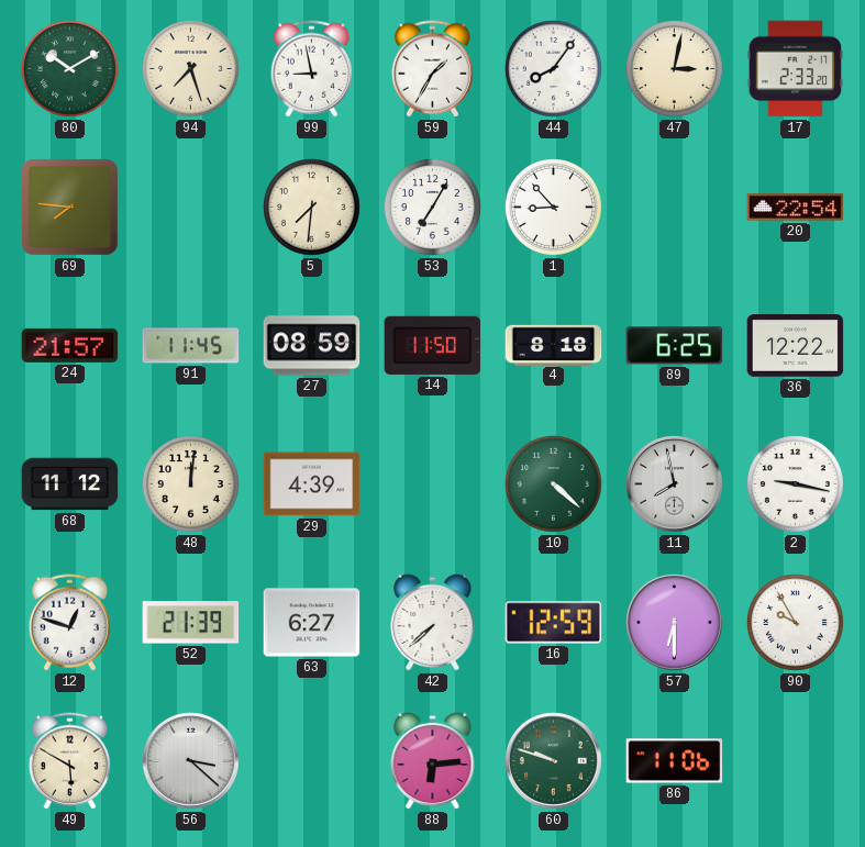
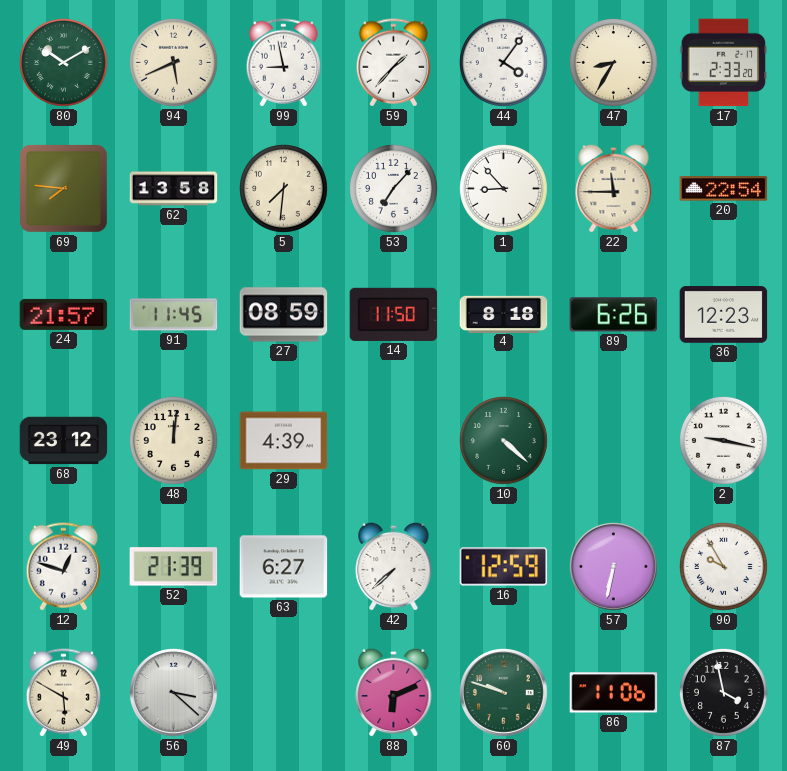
94: 7:27 -> 5:41 (174, 63)
59: 1:35 -> 1:37 (393, 63)
44: 8:06 -> 4:06 (504, 63)
47: 3:02 -> 8:35 (614, 63)
62: none -> 13:58 (174, 189)
53: 7:05 -> 7:07 (394, 189)
22: none -> 11:45 (614, 188)
89: 6:25 -> 6:26 (614, 315)
36: 12:22 -> 12:23 (724, 315)
68: 11:12 -> 23:12 (64, 441)
11: 7:58 -> none (675, 484)
57: 6:30 -> 6:32 (614, 567)
88: 6:14 -> 6:11 (394, 692)
87: none -> 3:58 (724, 693)
